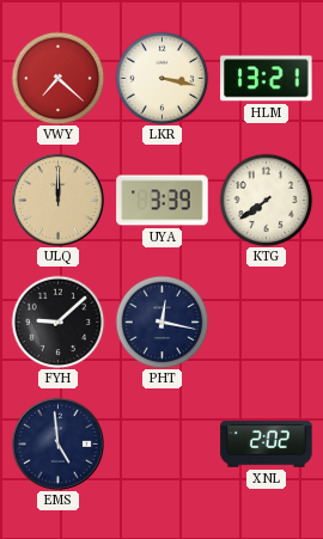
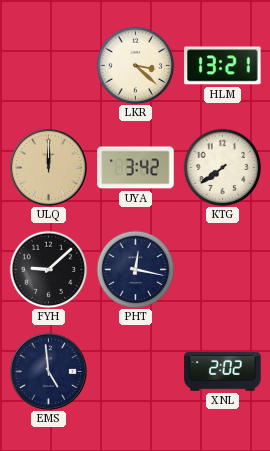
VWY: 7:22 -> none (57, 78)
LKR: 3:17 -> 3:22 (135, 65)
UYA: 3:39 -> 3:42 (136, 168)
